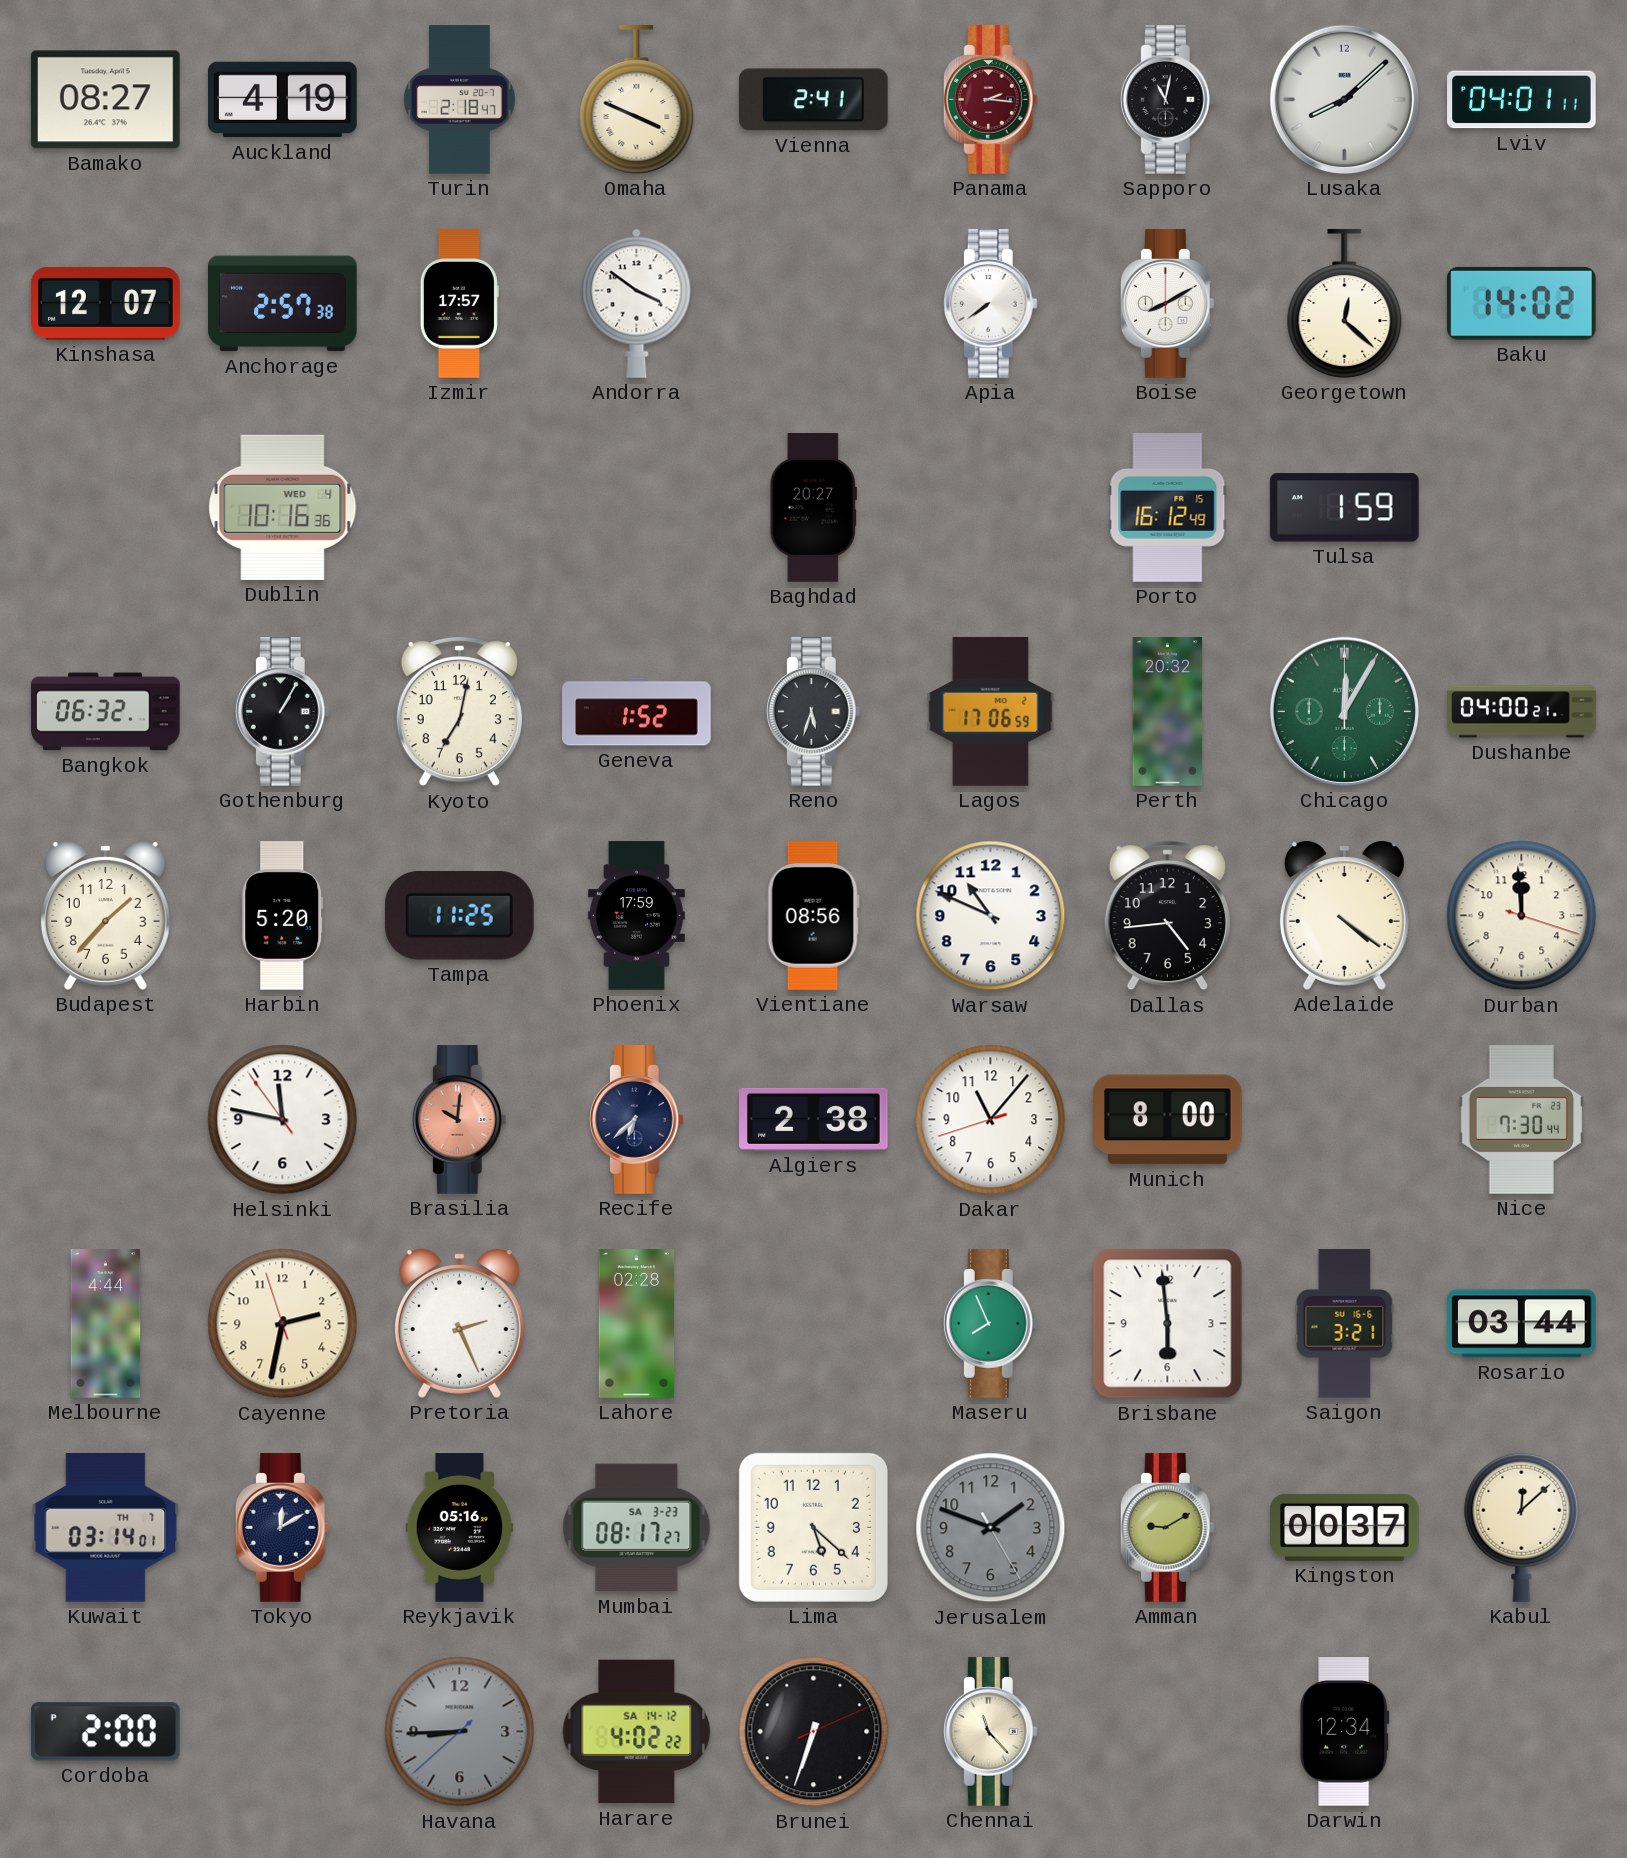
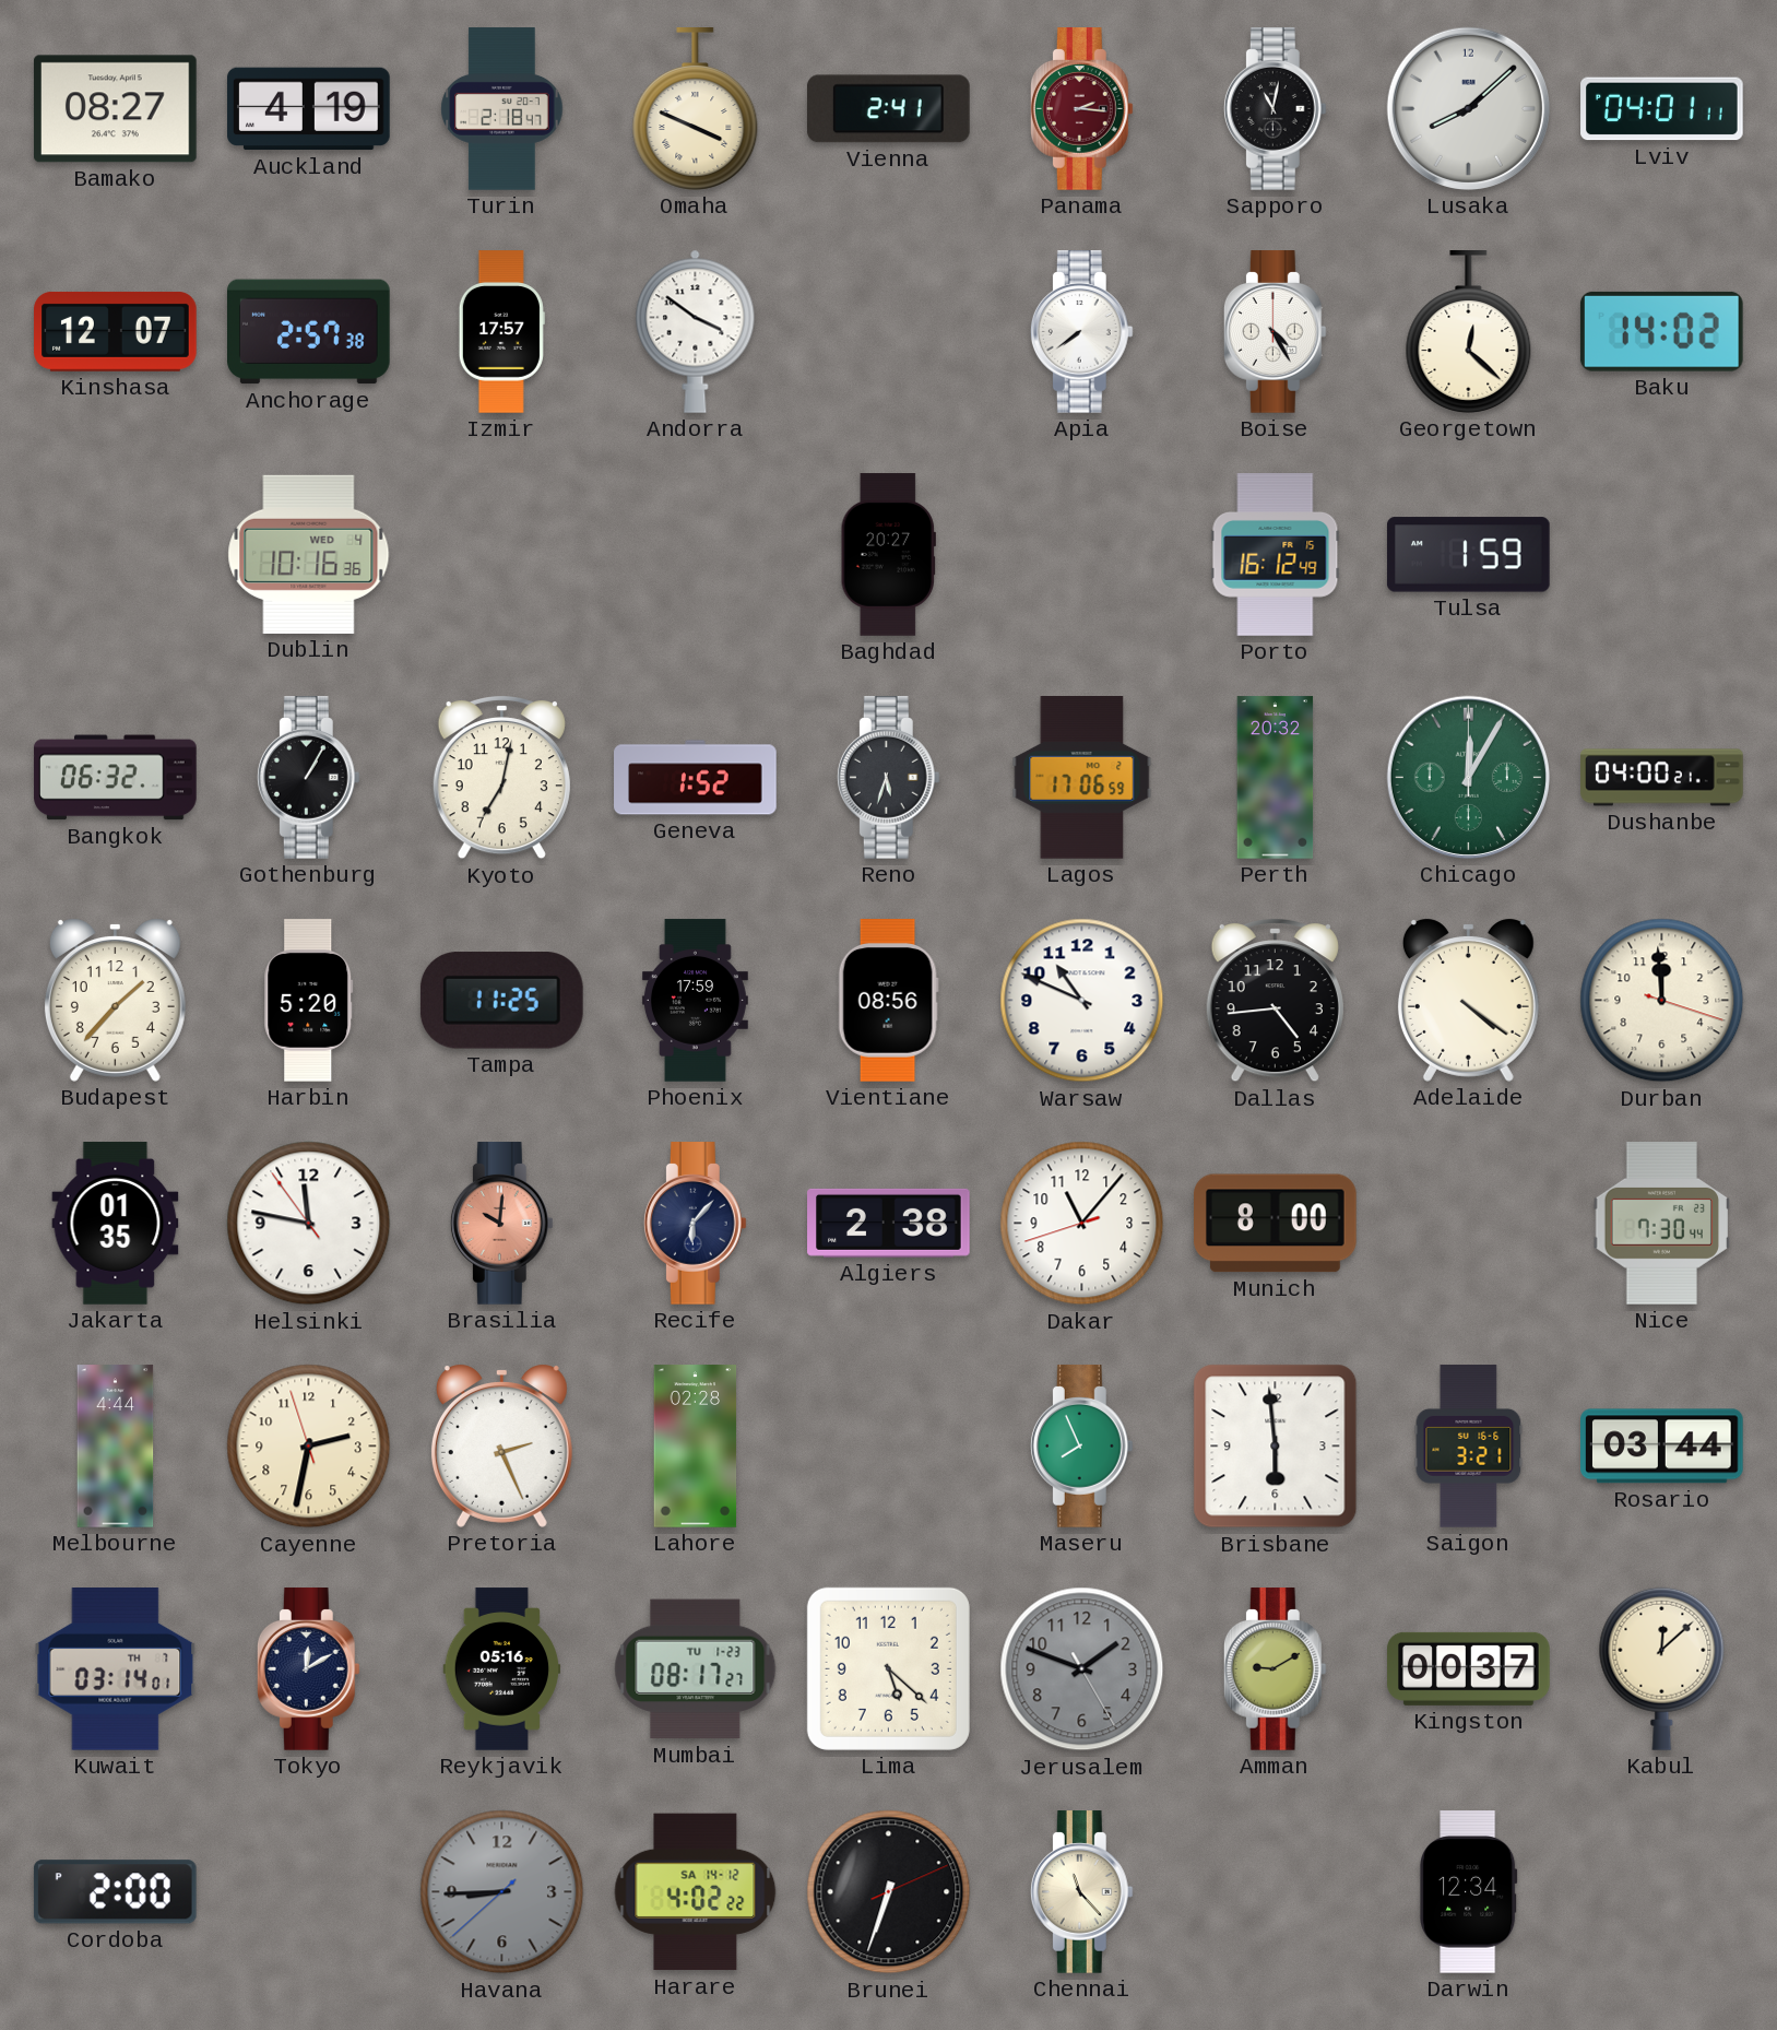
Boise: 8:10 -> 4:25 (1275, 332)
Jakarta: none -> 01:35 (116, 1224)
Recife: 6:38 -> 6:07 (695, 1224)
Mumbai date: SA 3-23 -> TU 1-23 (696, 1669)
